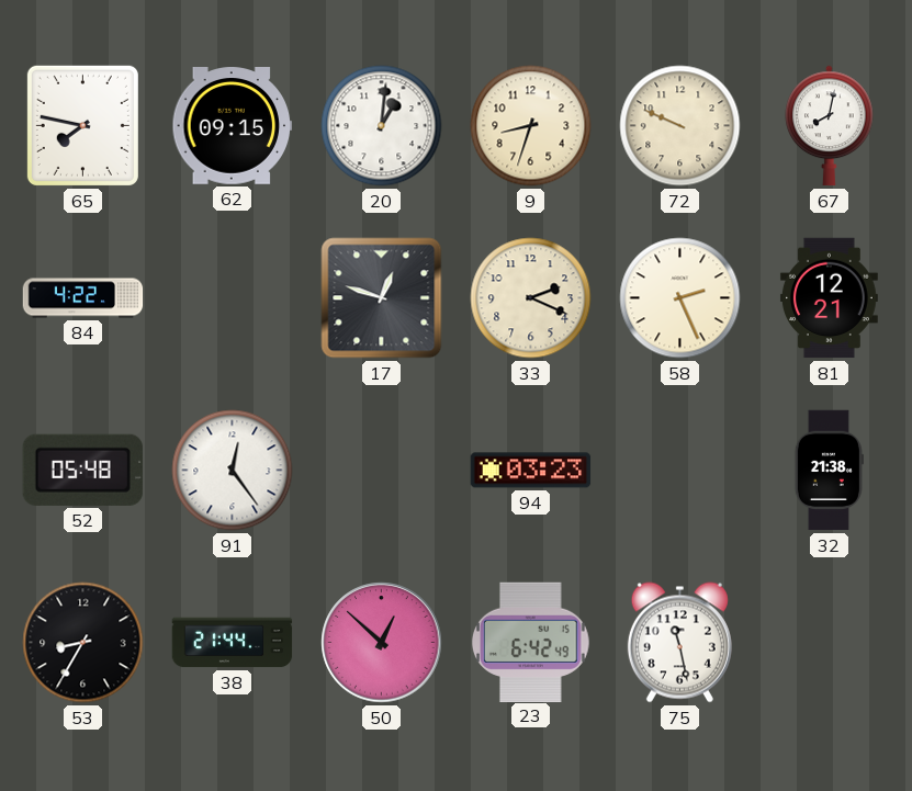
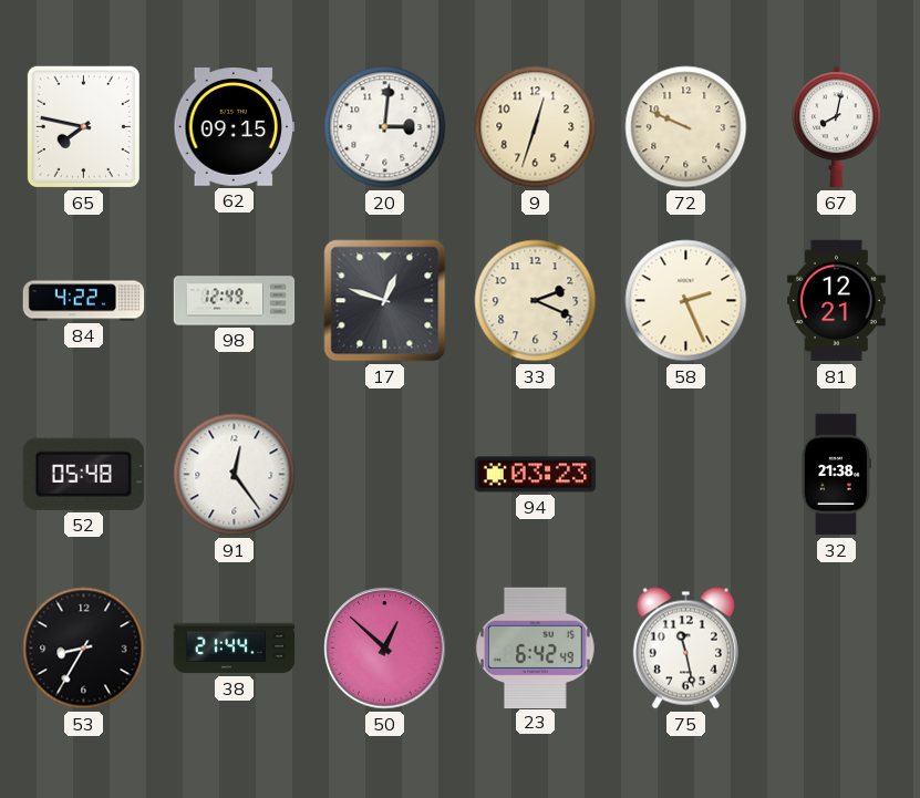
20: 1:01 -> 3:01 (385, 127)
9: 8:33 -> 12:33 (536, 127)
98: none -> 12:49 (235, 301)
